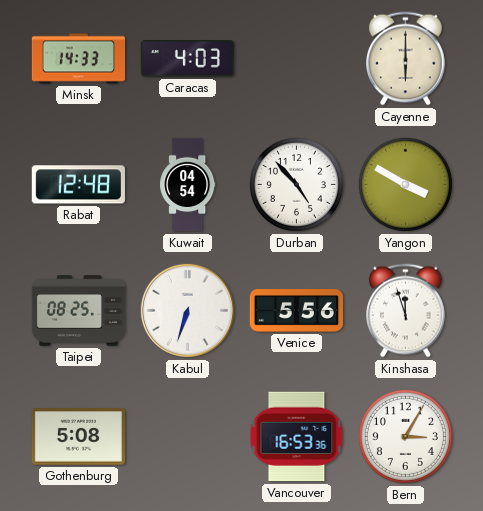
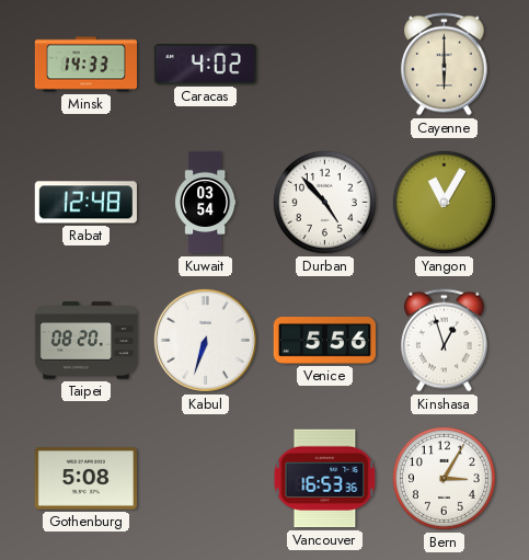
Caracas: 4:03 -> 4:02 (205, 65)
Kuwait: 04:54 -> 03:54 (206, 203)
Yangon: 3:50 -> 11:05 (444, 202)
Taipei: 08:25 -> 08:20 (87, 341)
Kinshasa: 11:57 -> 12:57 (445, 341)
